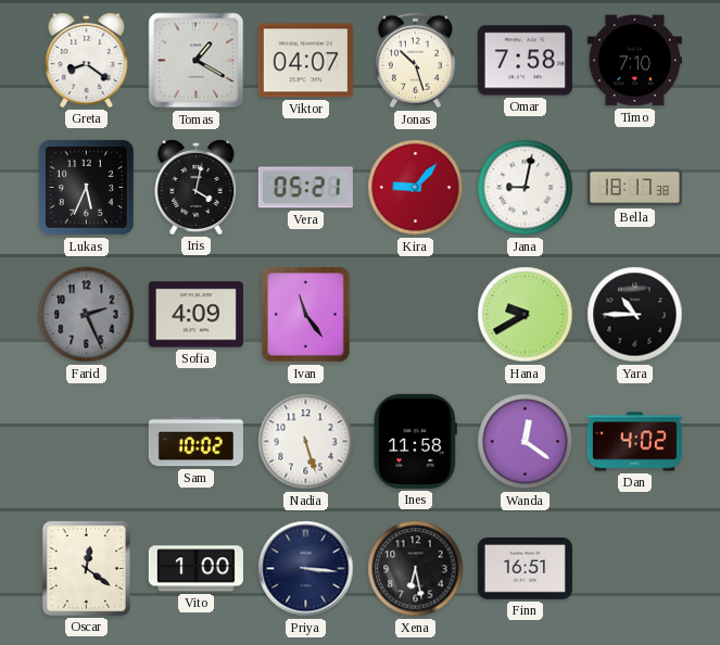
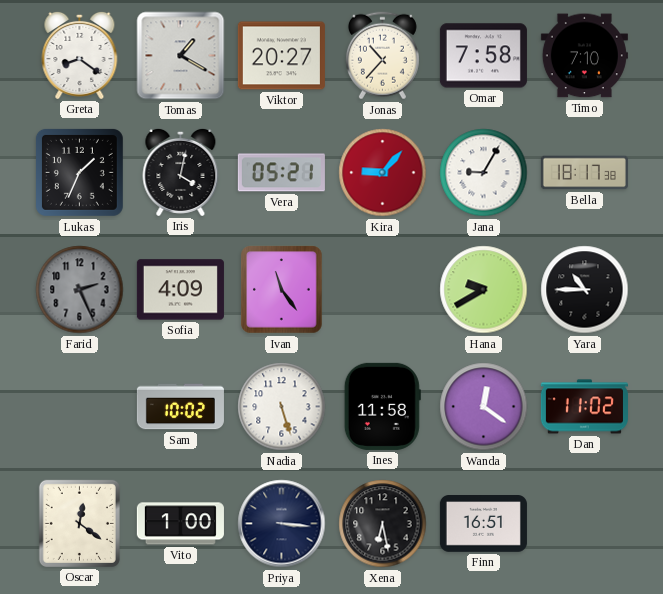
Viktor: 04:07 -> 20:27 (281, 56)
Jonas: 10:27 -> 10:37 (382, 56)
Lukas: 5:34 -> 1:34 (79, 172)
Jana: 9:02 -> 9:05 (484, 173)
Dan: 4:02 -> 11:02 (584, 407)
